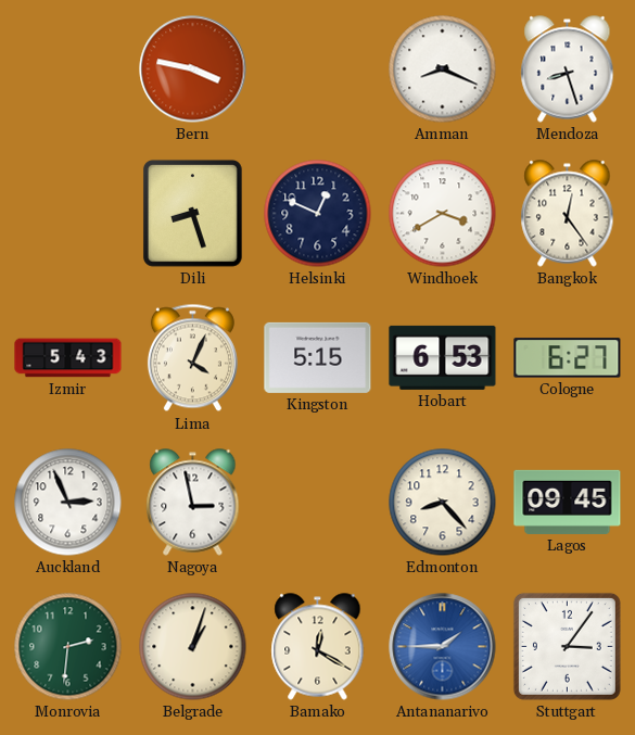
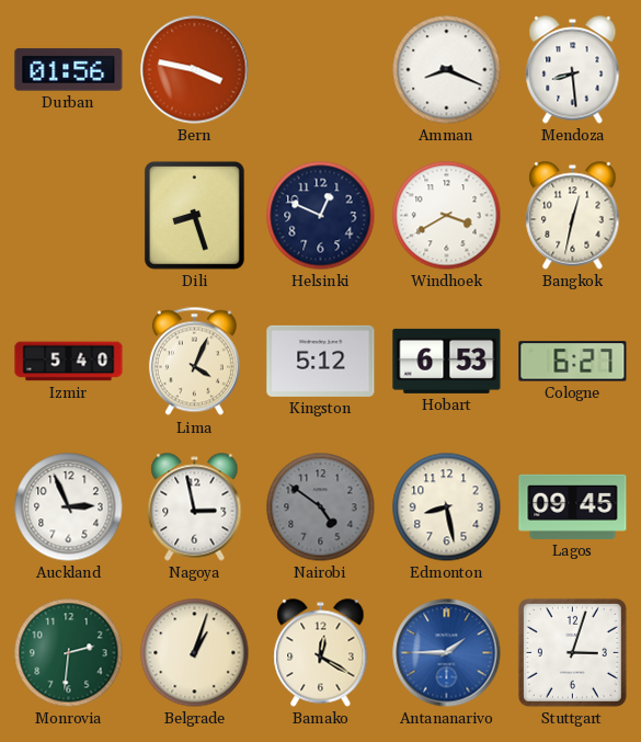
Durban: none -> 01:56 (69, 70)
Mendoza: 8:27 -> 8:29 (573, 70)
Bangkok: 12:24 -> 12:32 (573, 216)
Izmir: 5:43 -> 5:40 (69, 362)
Kingston: 5:15 -> 5:12 (321, 361)
Nairobi: none -> 4:51 (321, 507)
Edmonton: 8:23 -> 8:28 (447, 507)
Stuttgart: 3:06 -> 3:03 (572, 652)
